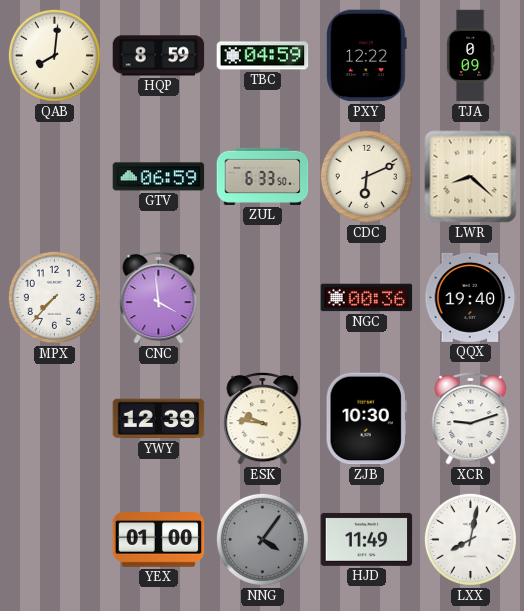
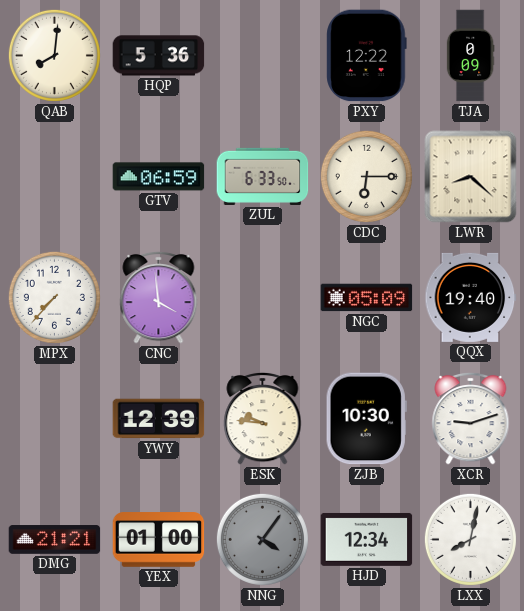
HQP: 8:59 -> 5:36 (159, 56)
TBC: 04:59 -> none (263, 56)
CDC: 6:11 -> 6:15 (366, 176)
NGC: 00:36 -> 05:09 (367, 298)
DMG: none -> 21:21 (55, 540)
HJD: 11:49 -> 12:34 (367, 539)
